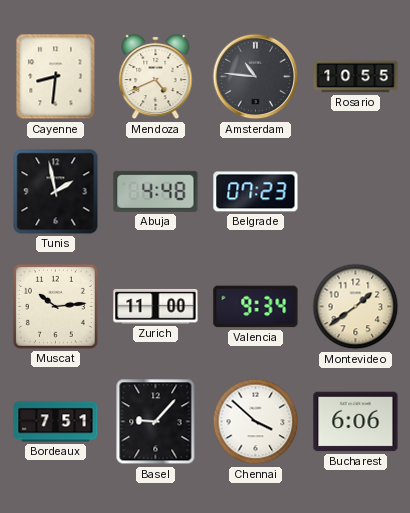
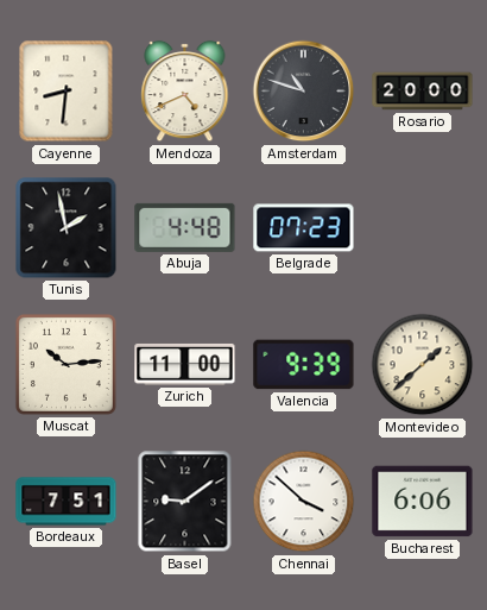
Amsterdam: 10:46 -> 10:48 (304, 92)
Rosario: 10:55 -> 20:00 (423, 92)
Valencia: 9:34 -> 9:39 (304, 365)
Montevideo: 1:39 -> 1:38 (423, 365)
Basel: 9:07 -> 9:09 (185, 502)
